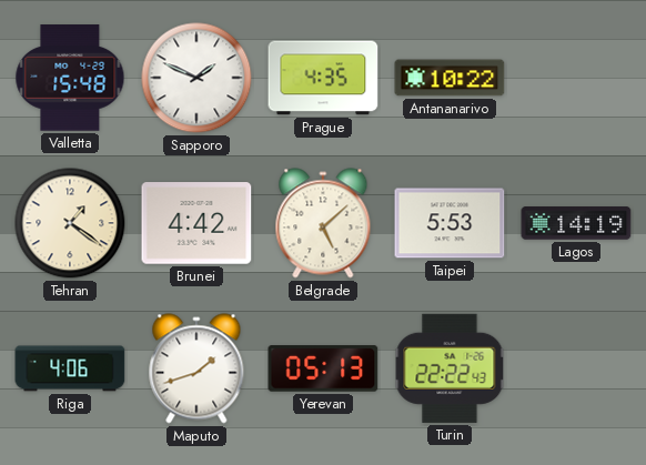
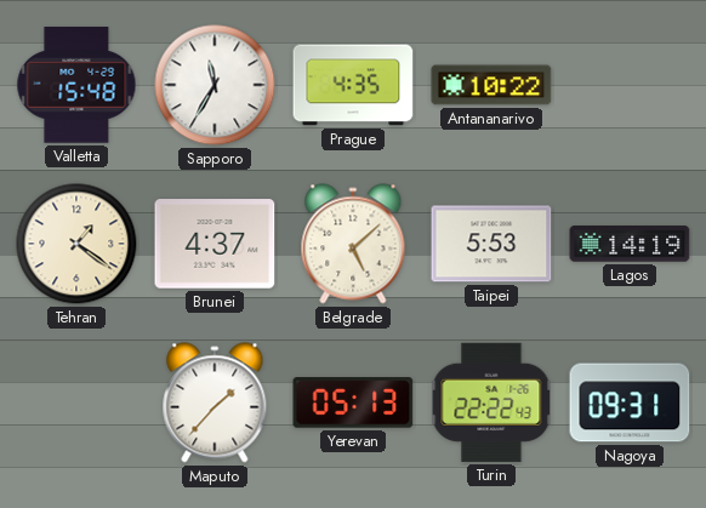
Sapporo: 1:49 -> 11:35 (215, 85)
Brunei: 4:42 -> 4:37 (215, 244)
Riga: 4:06 -> none (70, 368)
Maputo: 1:42 -> 1:37 (215, 403)
Nagoya: none -> 09:31 (630, 403)
